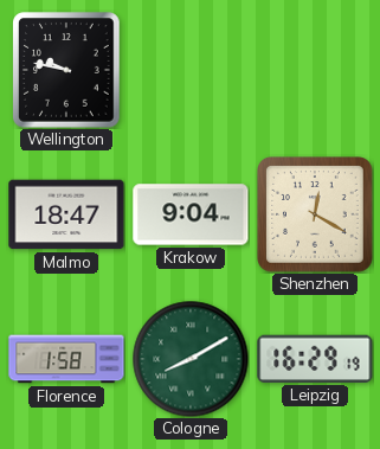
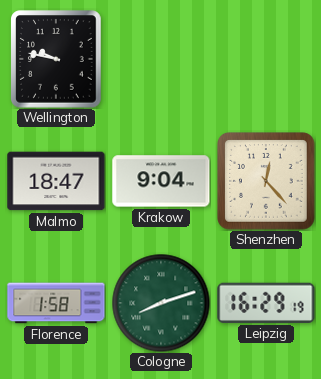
Shenzhen: 12:20 -> 12:23 (266, 181)
Cologne: 8:10 -> 8:12 (161, 303)
